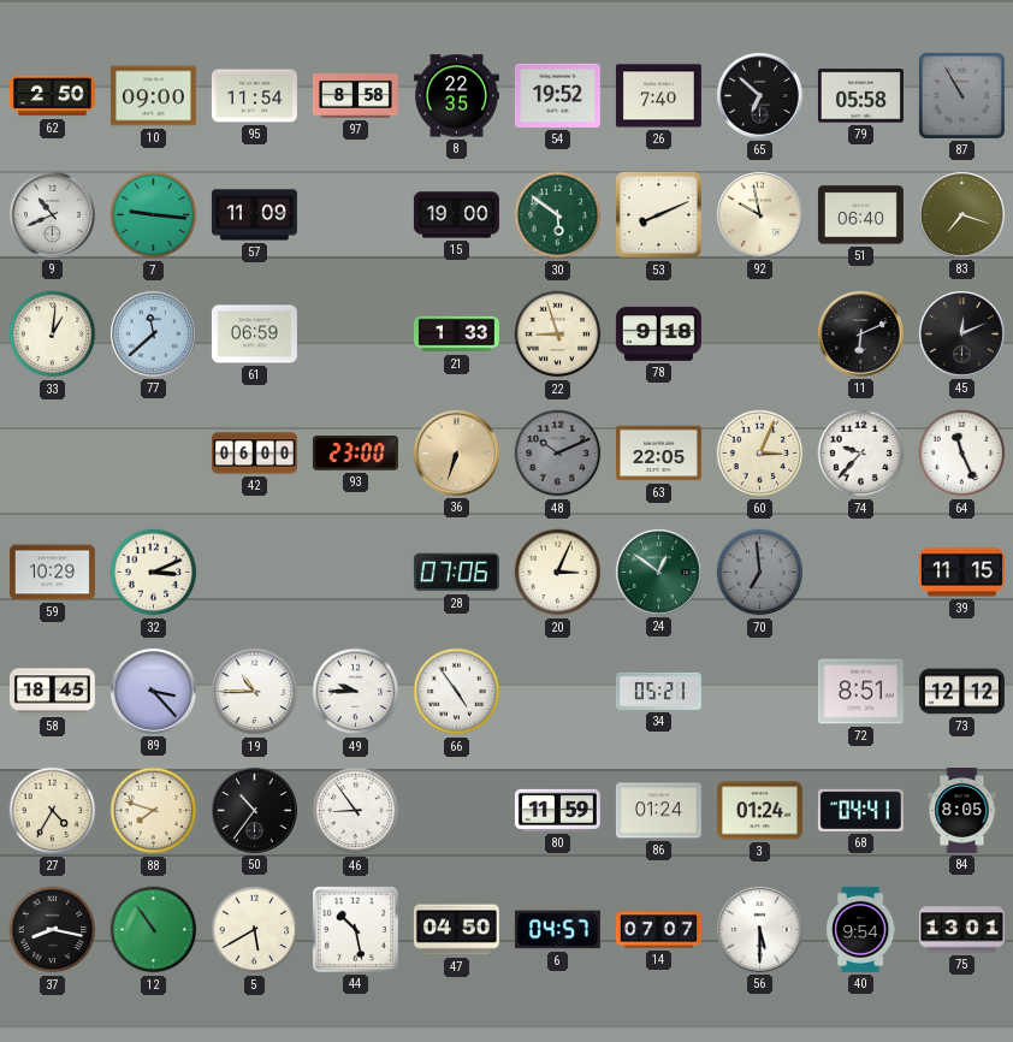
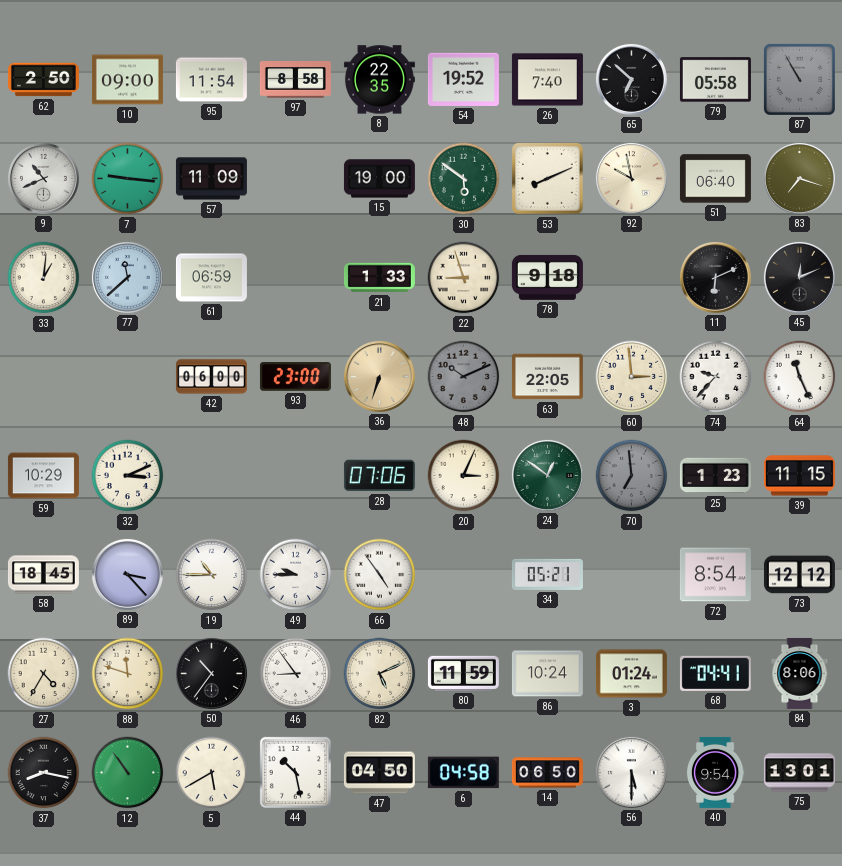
60: 3:04 -> 2:59 (632, 377)
25: none -> 1:23 (715, 476)
72: 8:51 -> 8:54 (715, 575)
88: 7:48 -> 11:48 (128, 674)
82: none -> 5:11 (380, 674)
86: 01:24 -> 10:24 (547, 674)
84: 8:05 -> 8:06 (800, 673)
6: 04:57 -> 04:58 (463, 773)
14: 07:07 -> 06:50 (547, 773)
